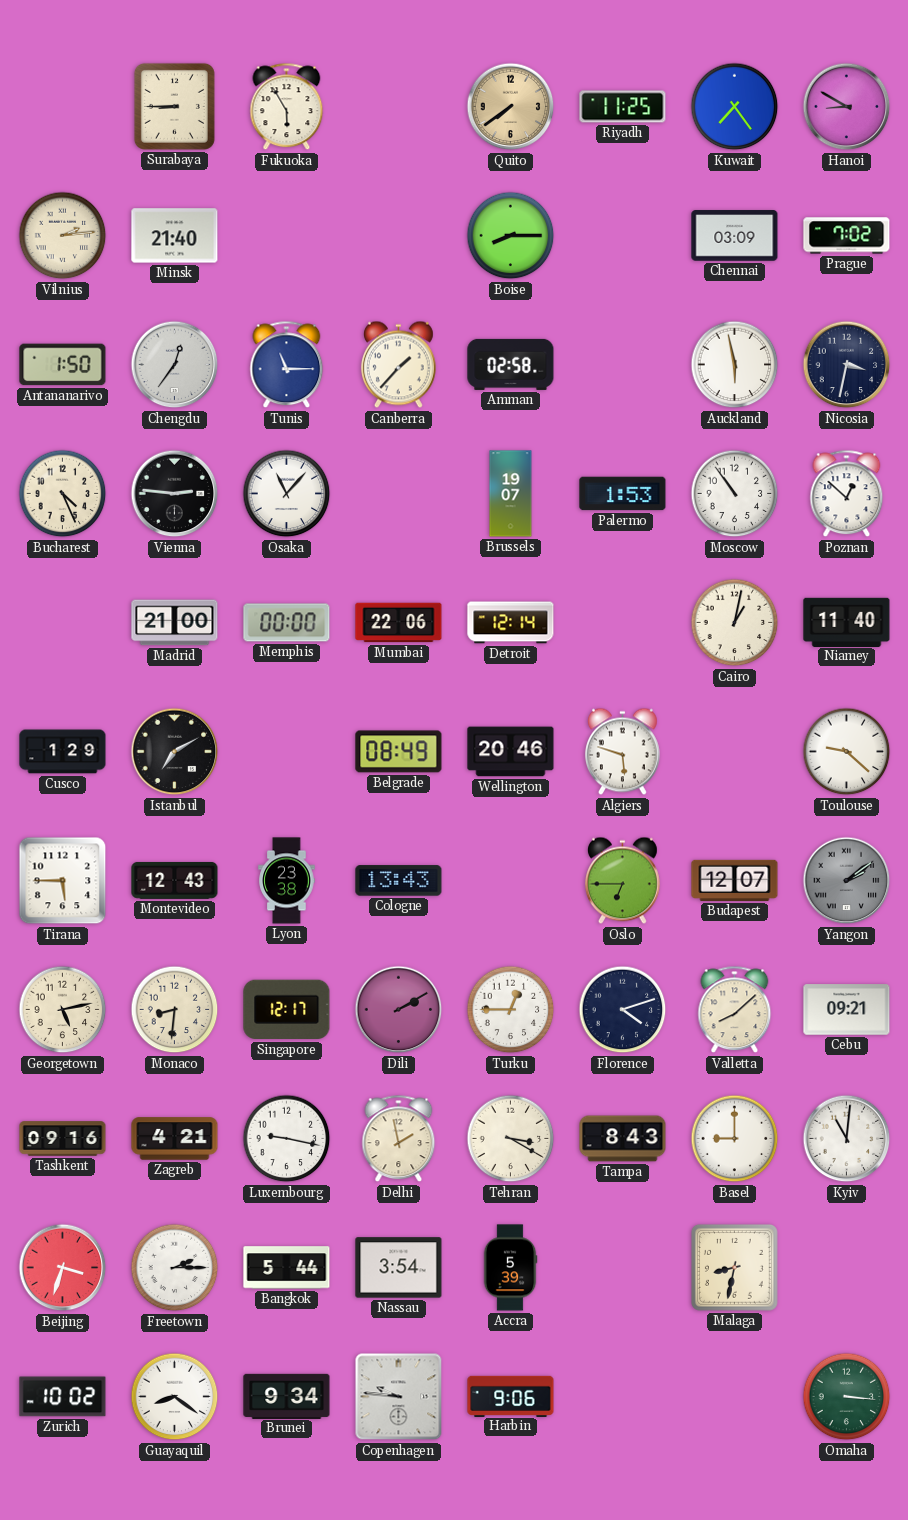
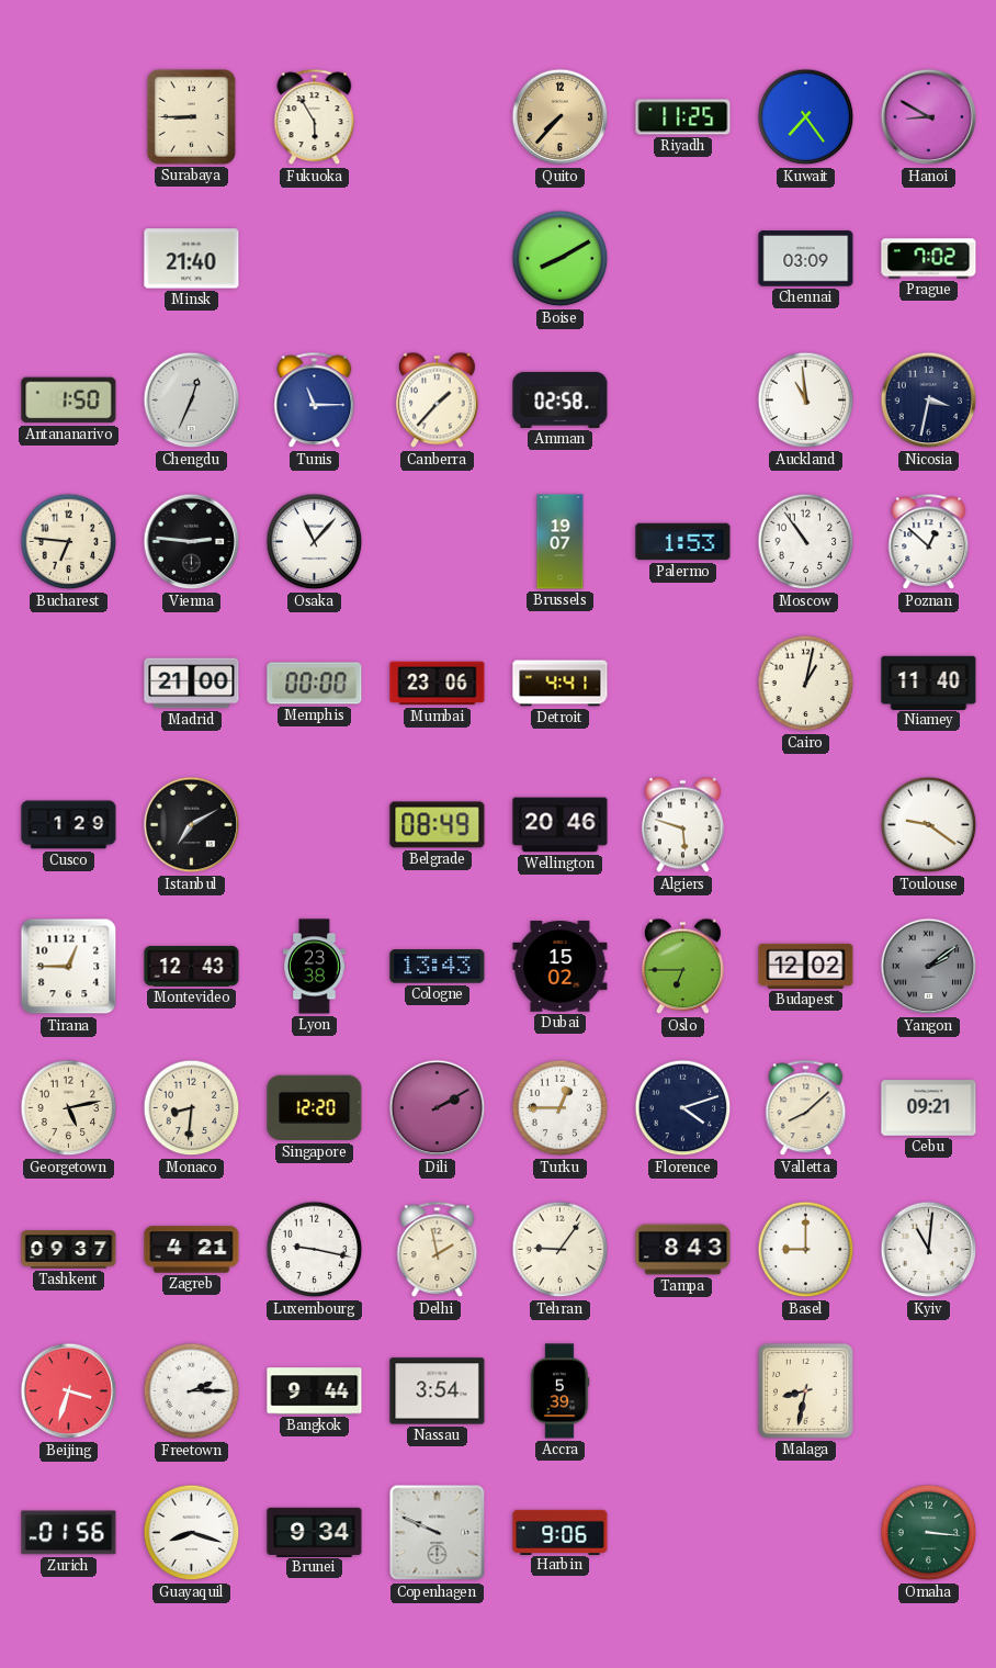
Quito: 7:39 -> 7:37 (561, 117)
Vilnius: 2:14 -> none (63, 236)
Boise: 8:15 -> 8:10 (561, 259)
Chengdu: 12:36 -> 12:34 (192, 401)
Auckland: 5:58 -> 10:59 (806, 401)
Bucharest: 4:26 -> 6:46 (69, 542)
Mumbai: 22:06 -> 23:06 (438, 684)
Detroit: 12:14 -> 4:41 (561, 684)
Toulouse: 9:22 -> 9:21 (929, 825)
Tirana: 5:45 -> 12:45 (69, 967)
Dubai: none -> 15:02 (561, 967)
Budapest: 12:07 -> 12:02 (806, 966)
Singapore: 12:17 -> 12:20 (315, 1108)
Tashkent: 09:16 -> 09:37 (69, 1250)
Tehran: 3:20 -> 9:06 (561, 1250)
Bangkok: 5:44 -> 9:44 (315, 1391)
Zurich: 10:02 -> 01:56 (69, 1533)
Guayaquil: 8:21 -> 8:18 (192, 1533)
Copenhagen: 9:46 -> 9:49 (438, 1533)
